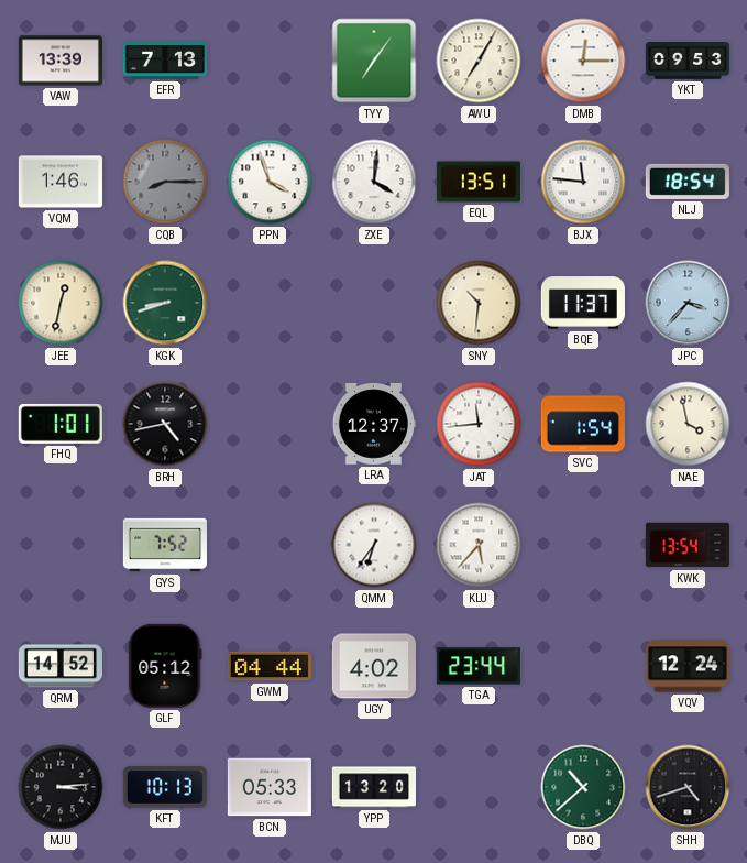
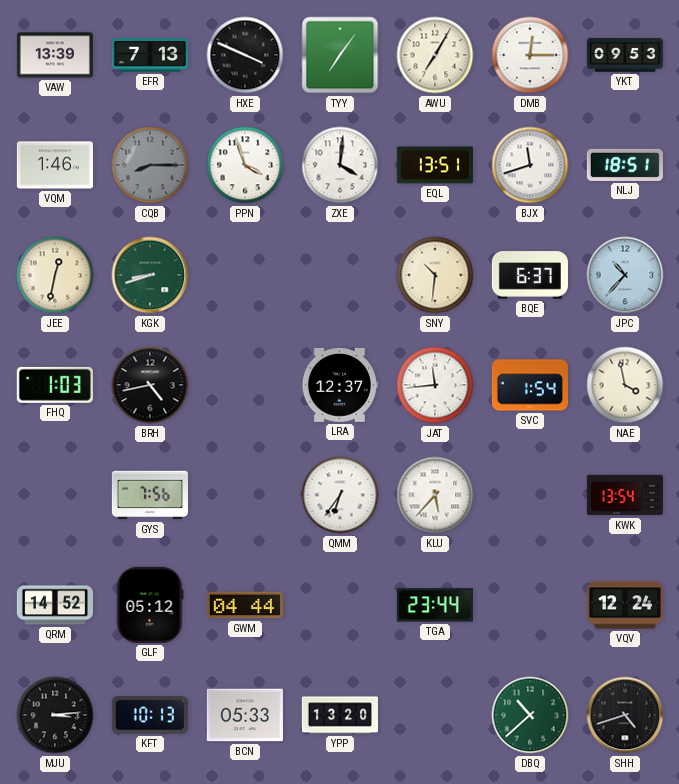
HXE: none -> 3:49 (245, 55)
BJX: 11:46 -> 11:42 (530, 165)
NLJ: 18:54 -> 18:51 (625, 165)
BQE: 11:37 -> 6:37 (530, 275)
JPC: 3:37 -> 10:37 (625, 275)
FHQ: 1:01 -> 1:03 (55, 385)
GYS: 7:52 -> 7:56 (150, 495)
UGY: 4:02 -> none (374, 666)
